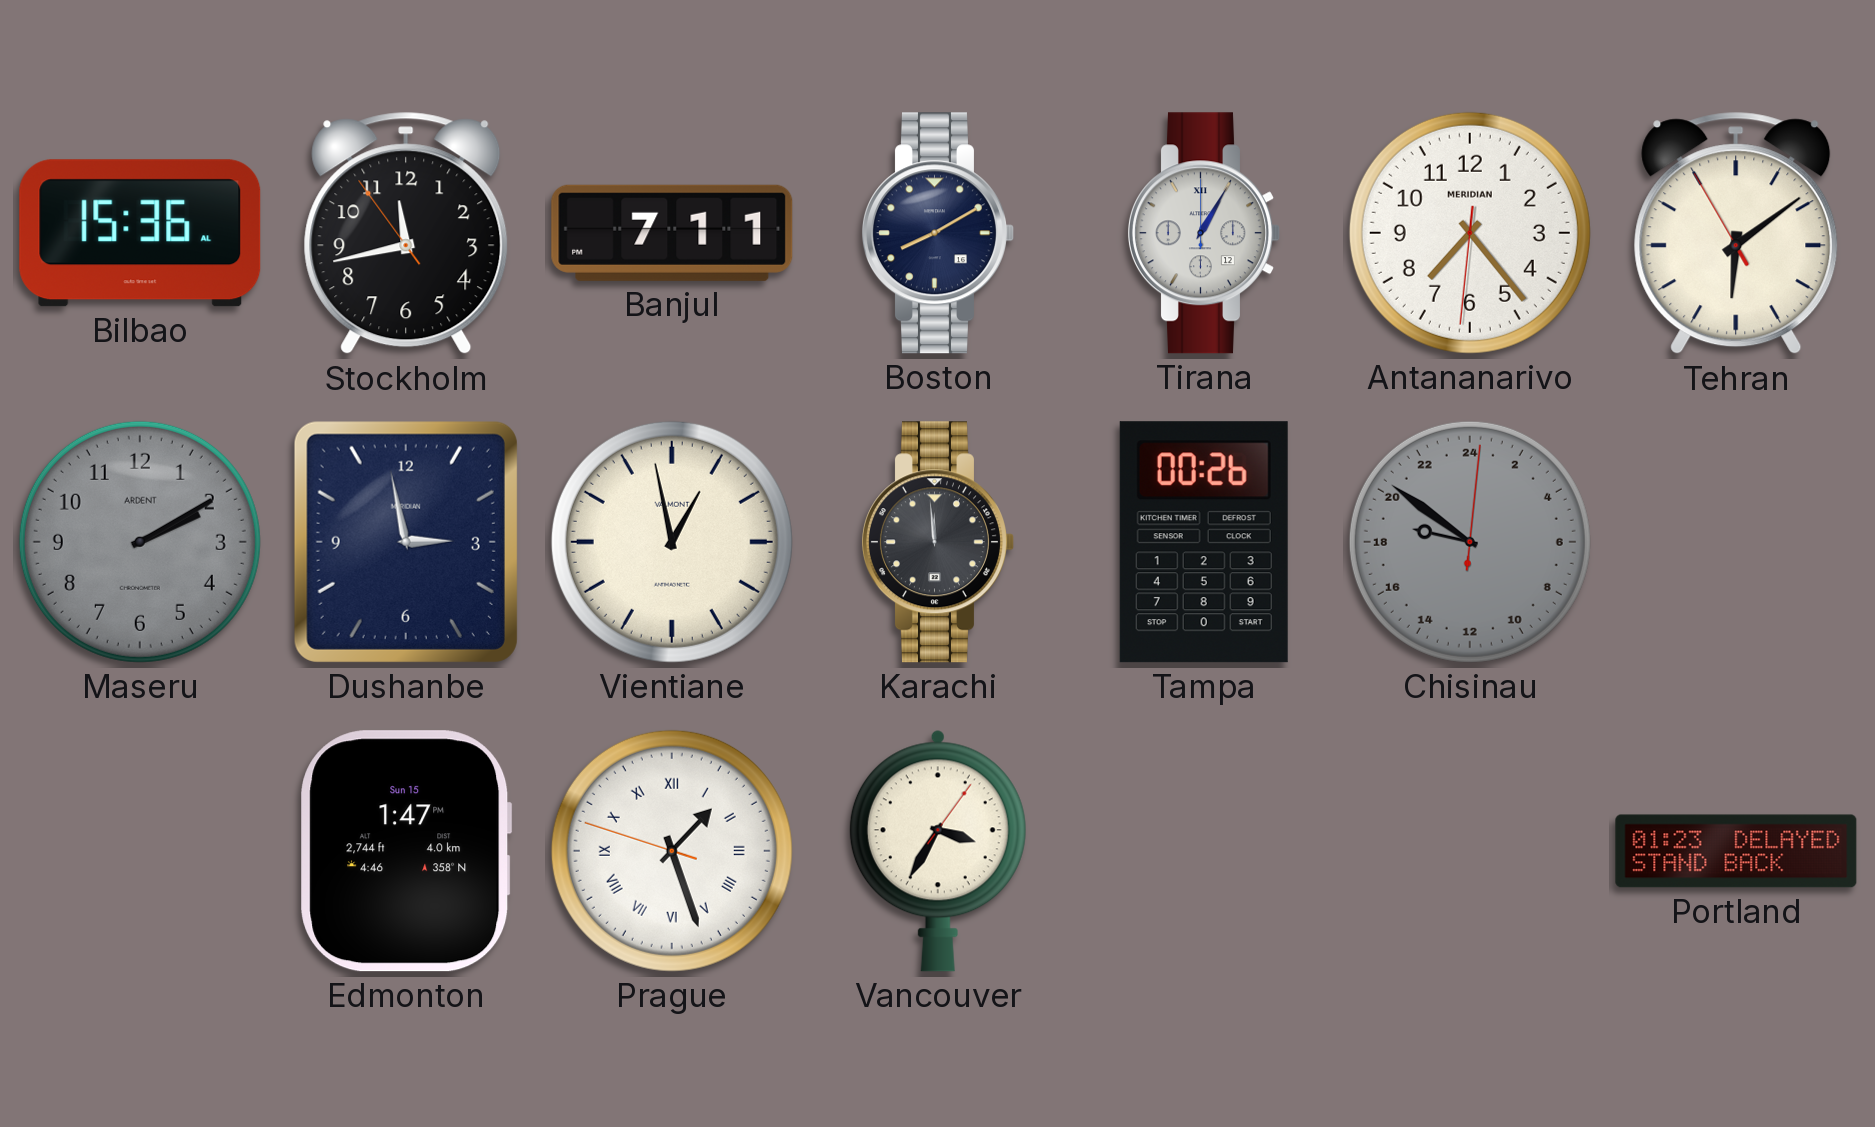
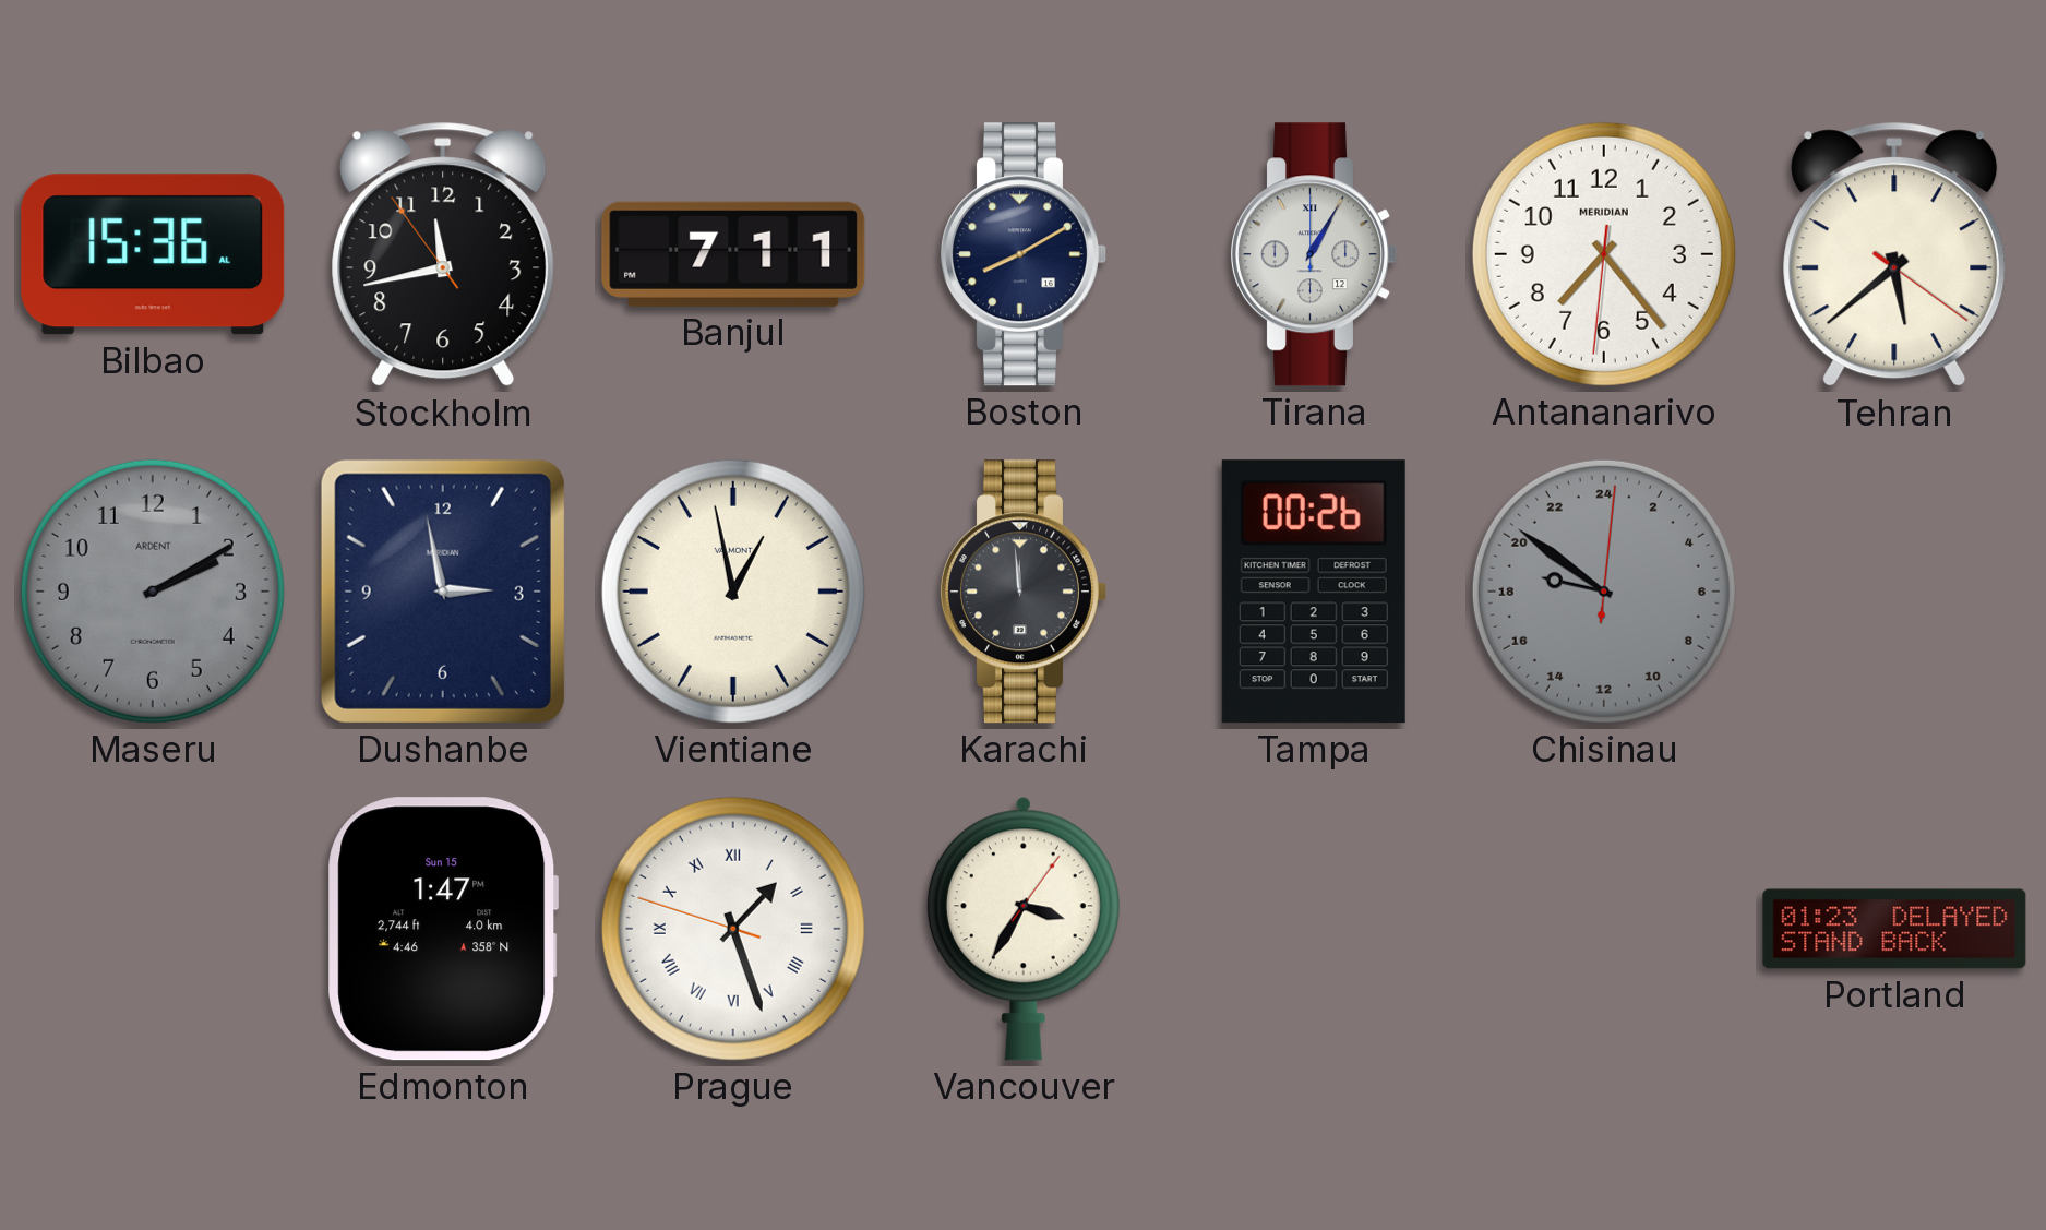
Tehran: 6:08 -> 5:38 (1894, 254)
